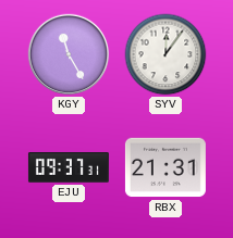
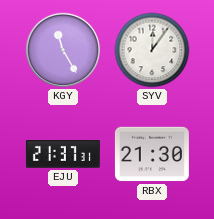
EJU: 09:37 -> 21:37 (63, 155)
RBX: 21:31 -> 21:30 (152, 154)
